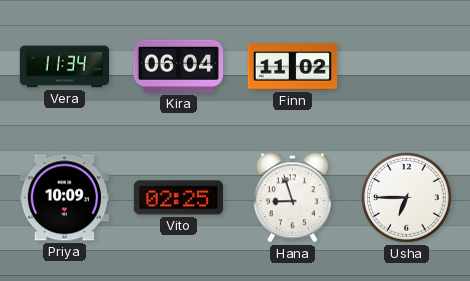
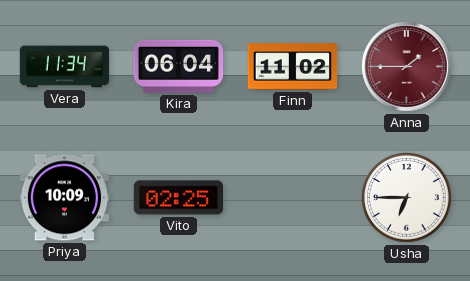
Anna: none -> 1:45 (407, 67)
Hana: 8:57 -> none (292, 198)
